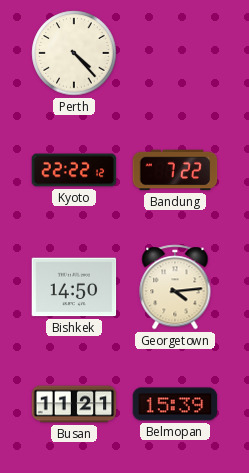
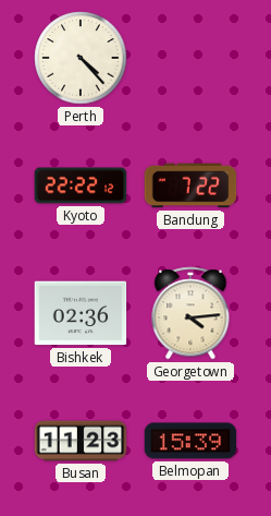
Bishkek: 14:50 -> 02:36 (81, 313)
Busan: 11:21 -> 11:23 (81, 441)
